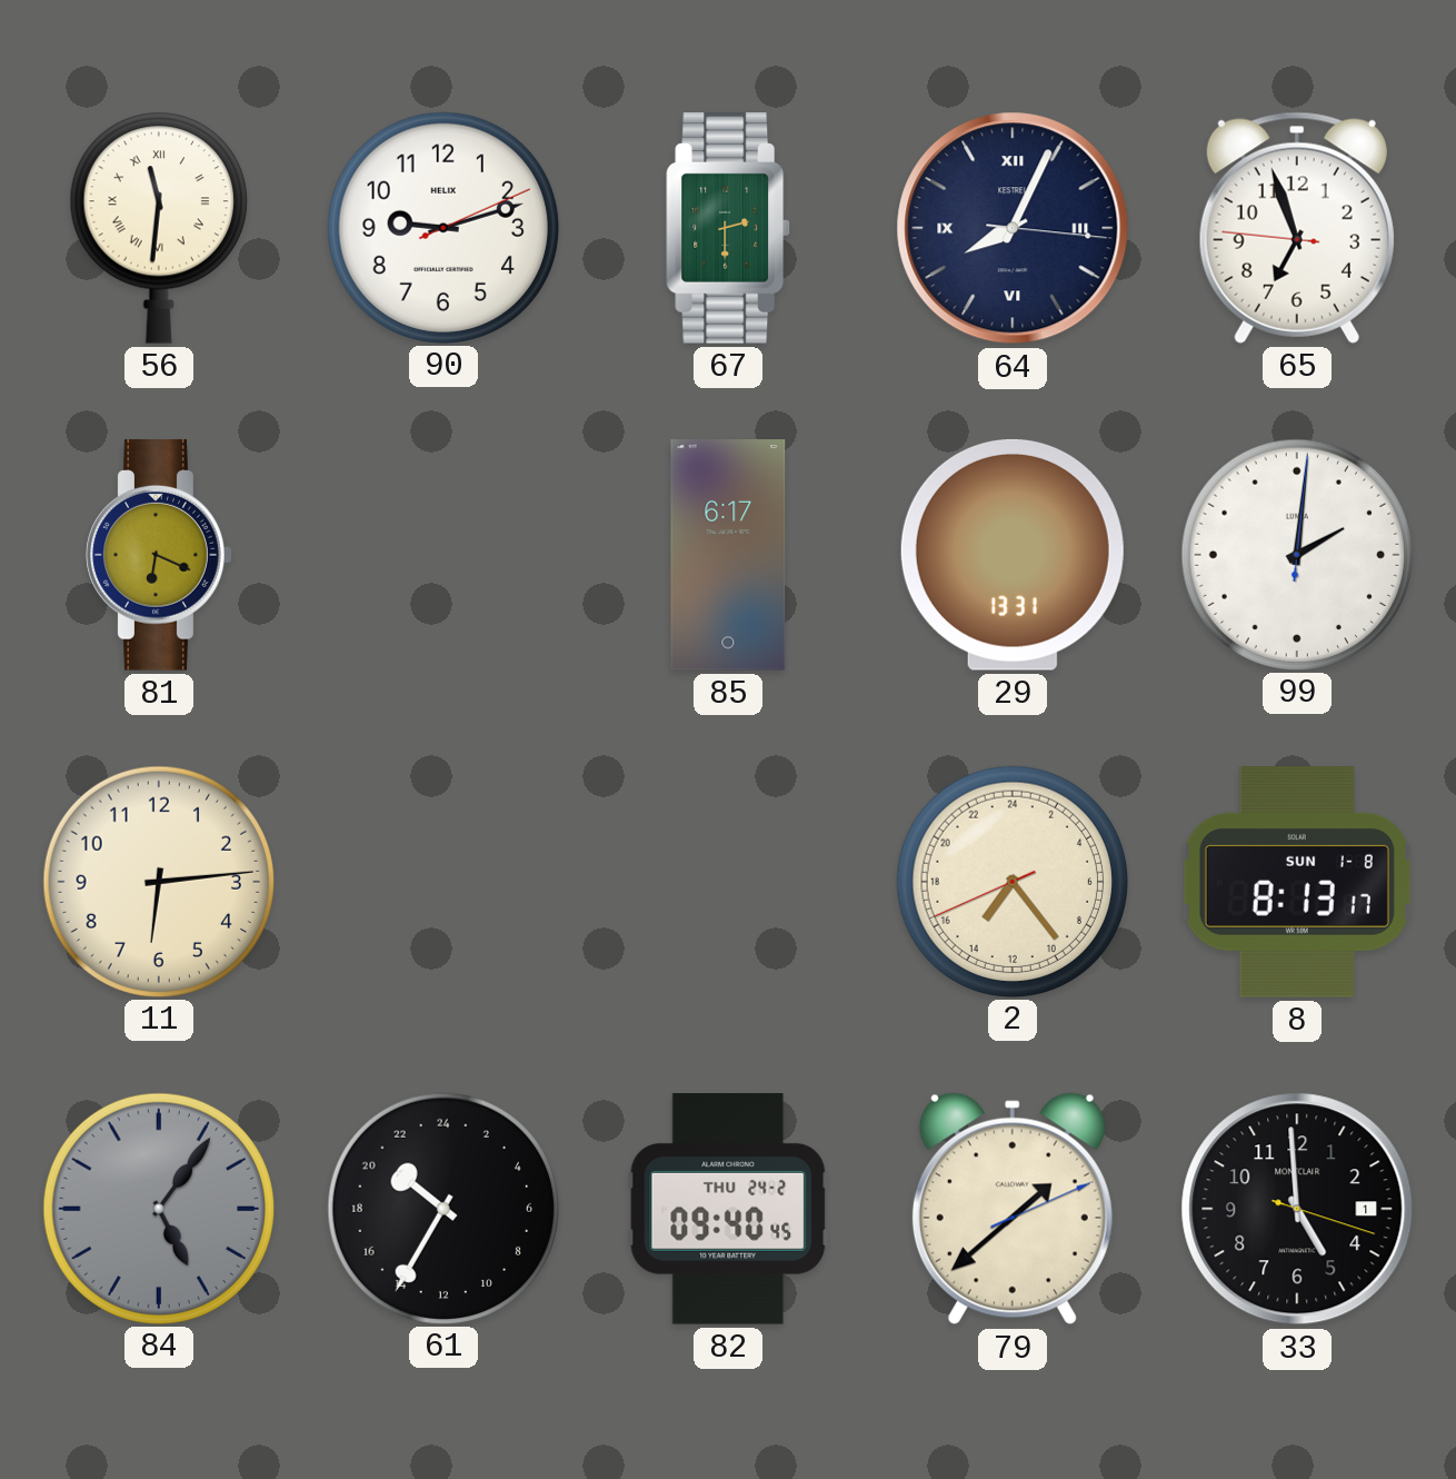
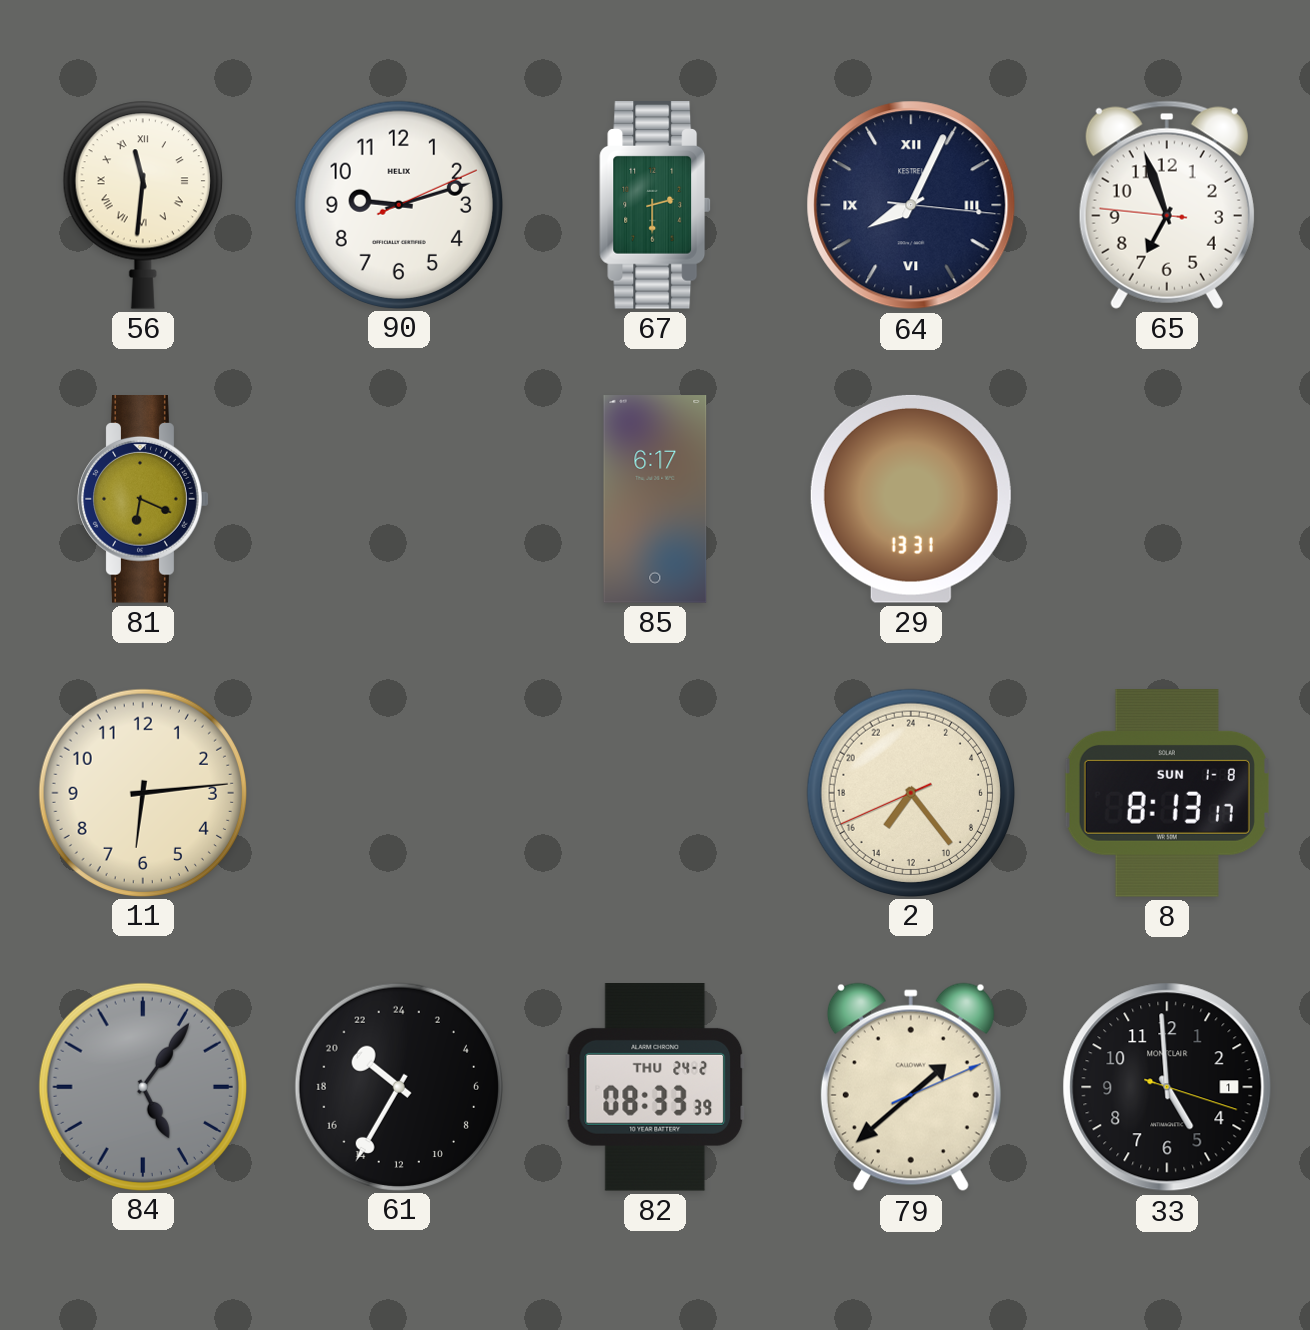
99: 2:01 -> none (1296, 554)
82: 09:40 -> 08:33 (655, 1088)
